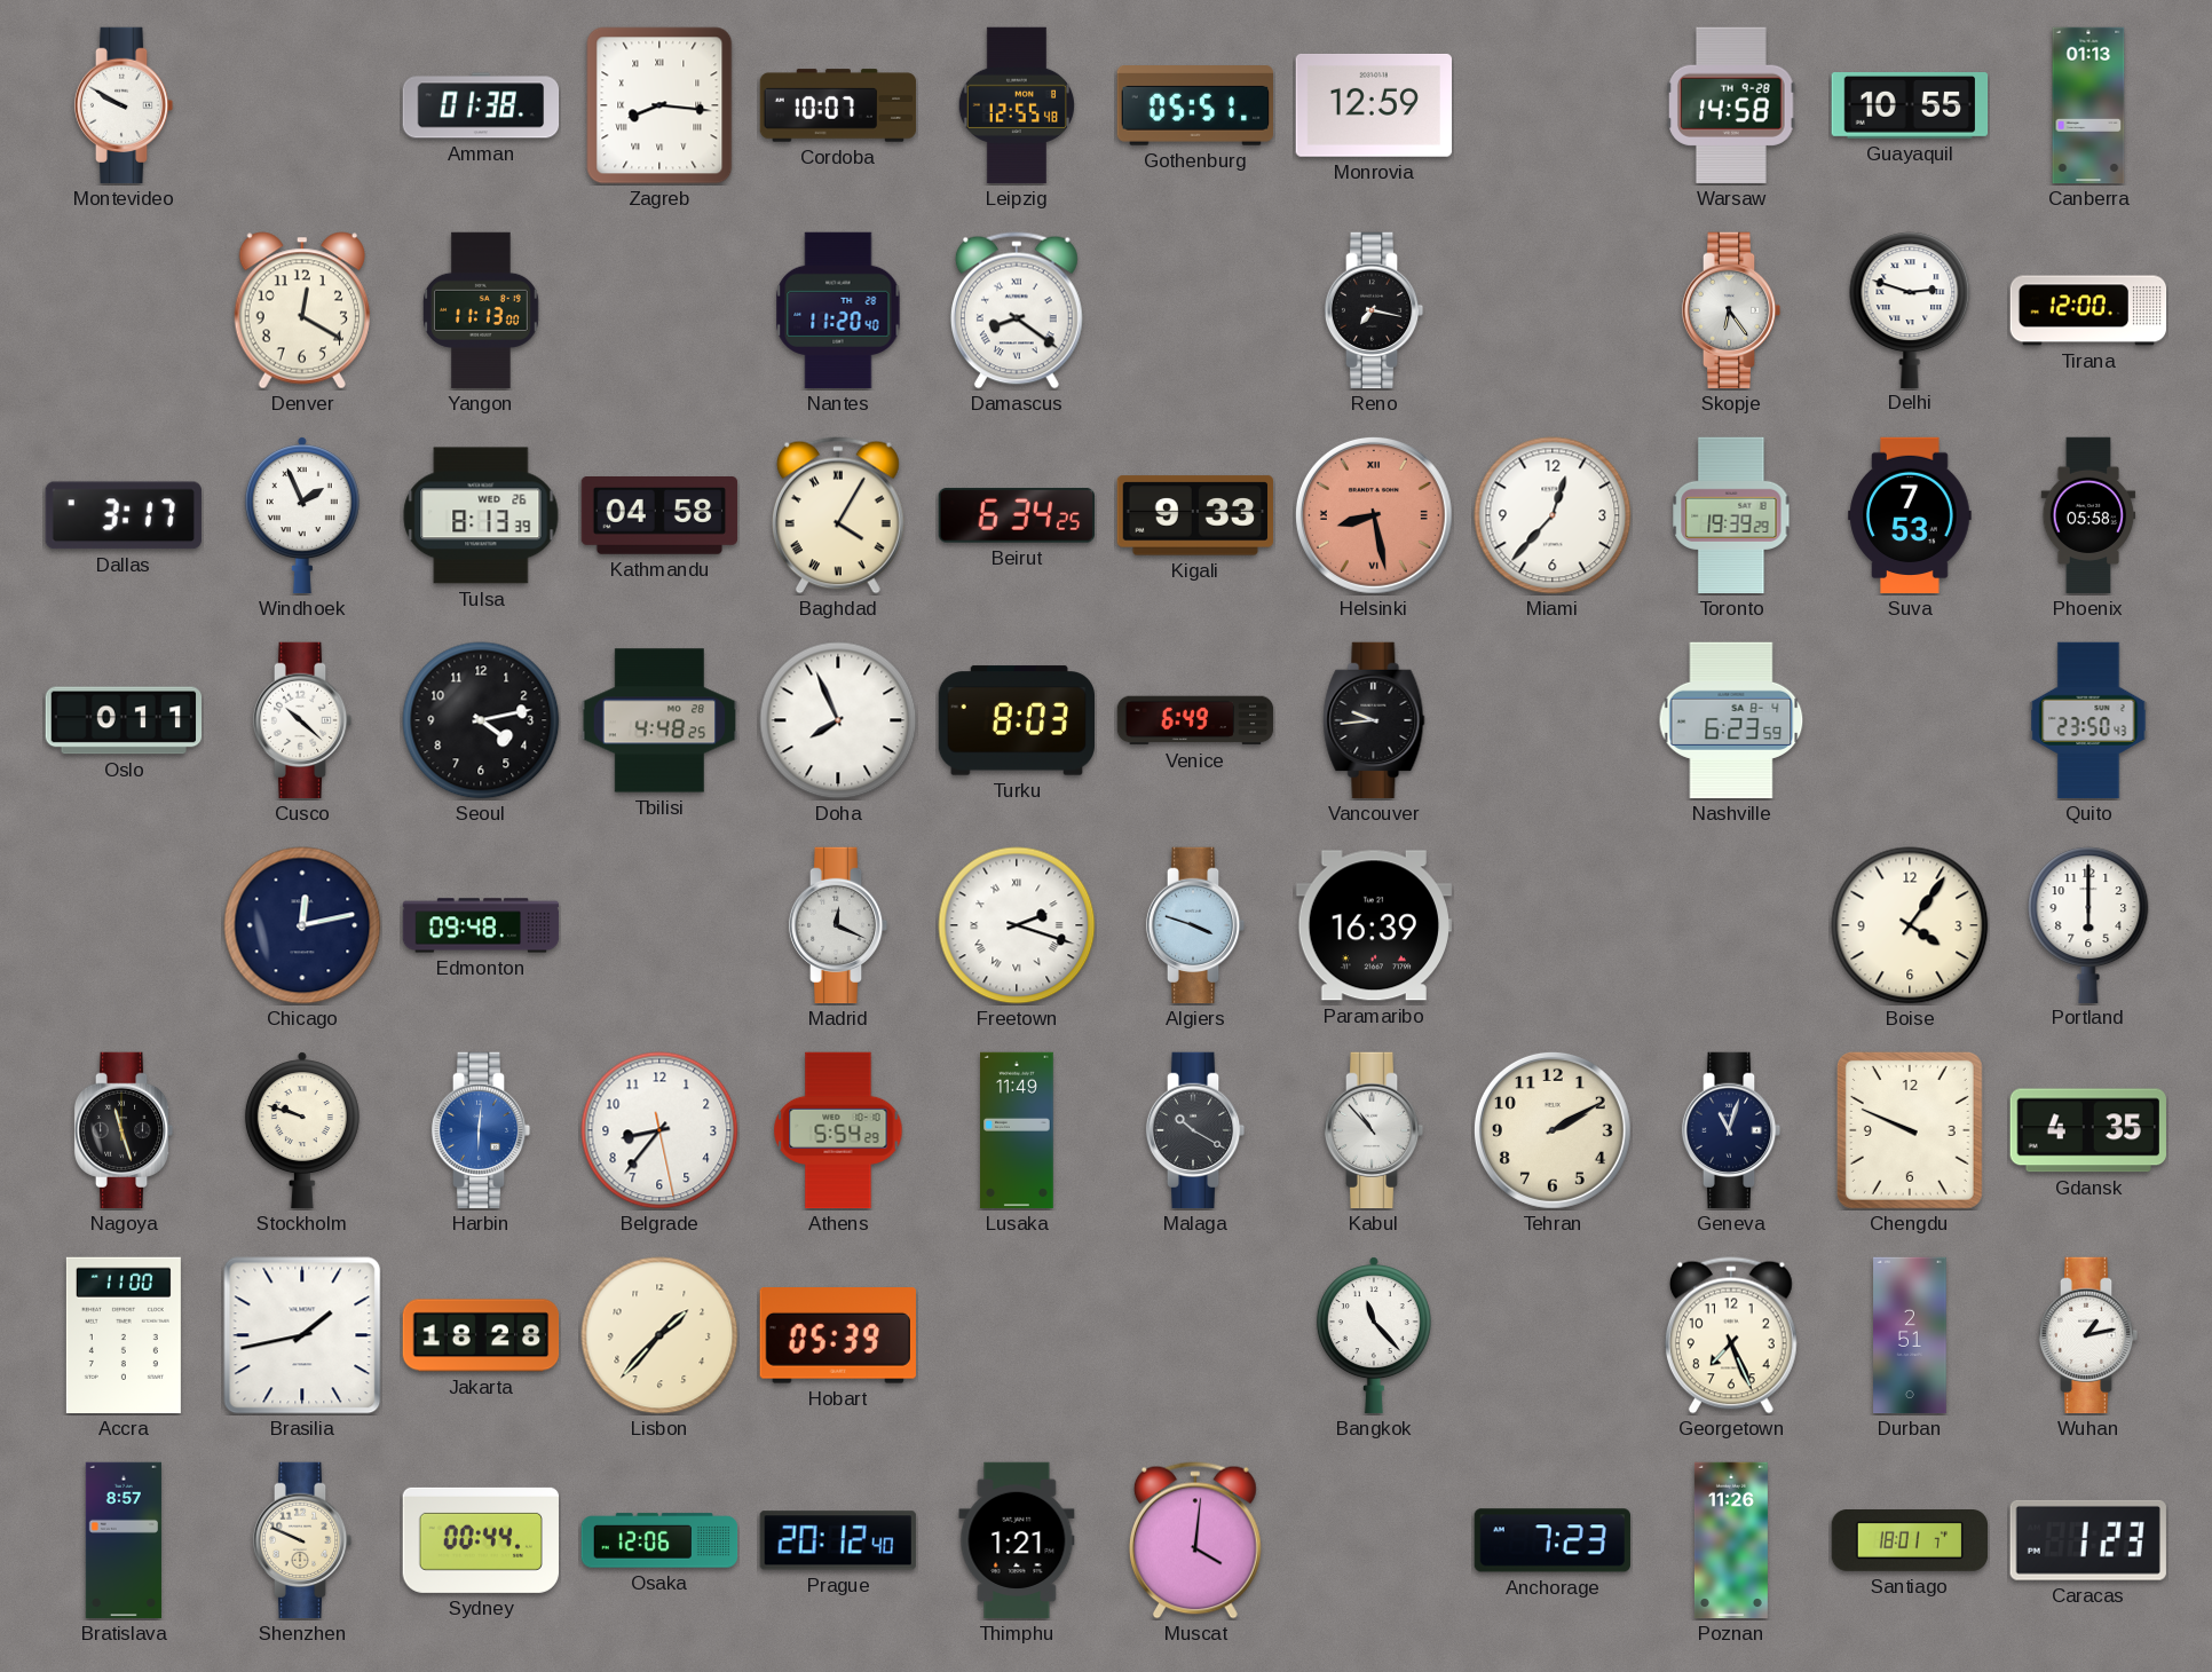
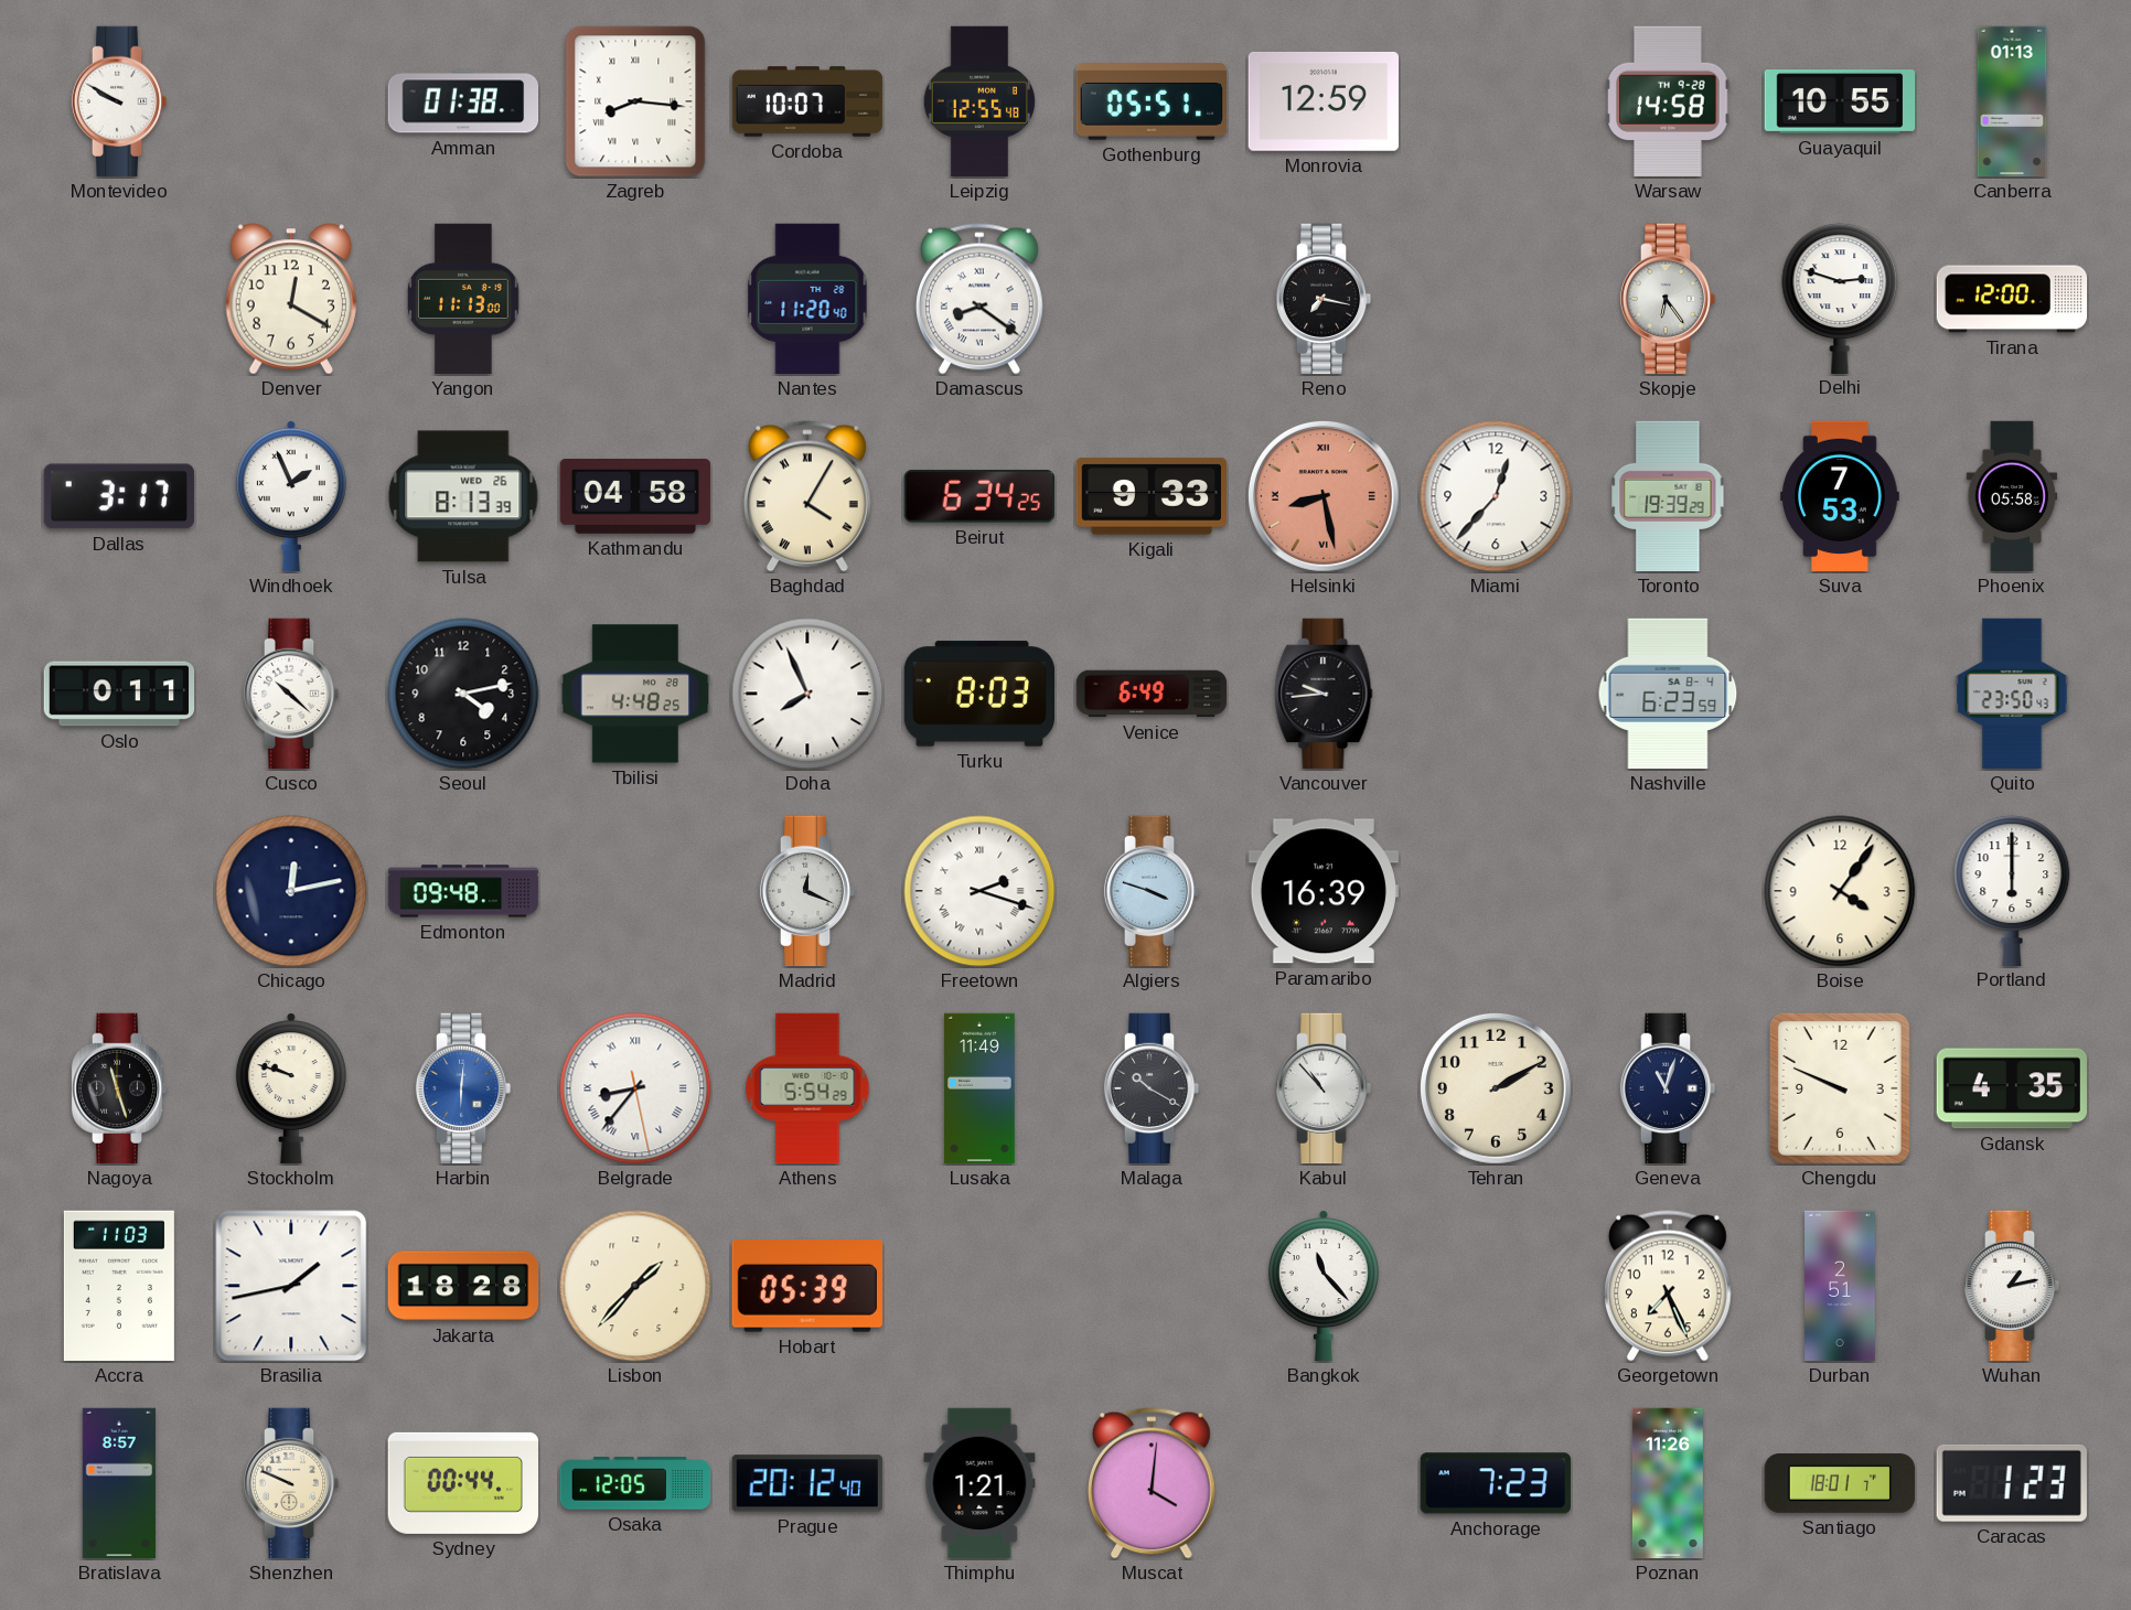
Belgrade numerals: Arabic -> Roman (635, 1088)
Accra: 11:00 -> 11:03 (119, 1286)
Osaka: 12:06 -> 12:05 (635, 1483)
